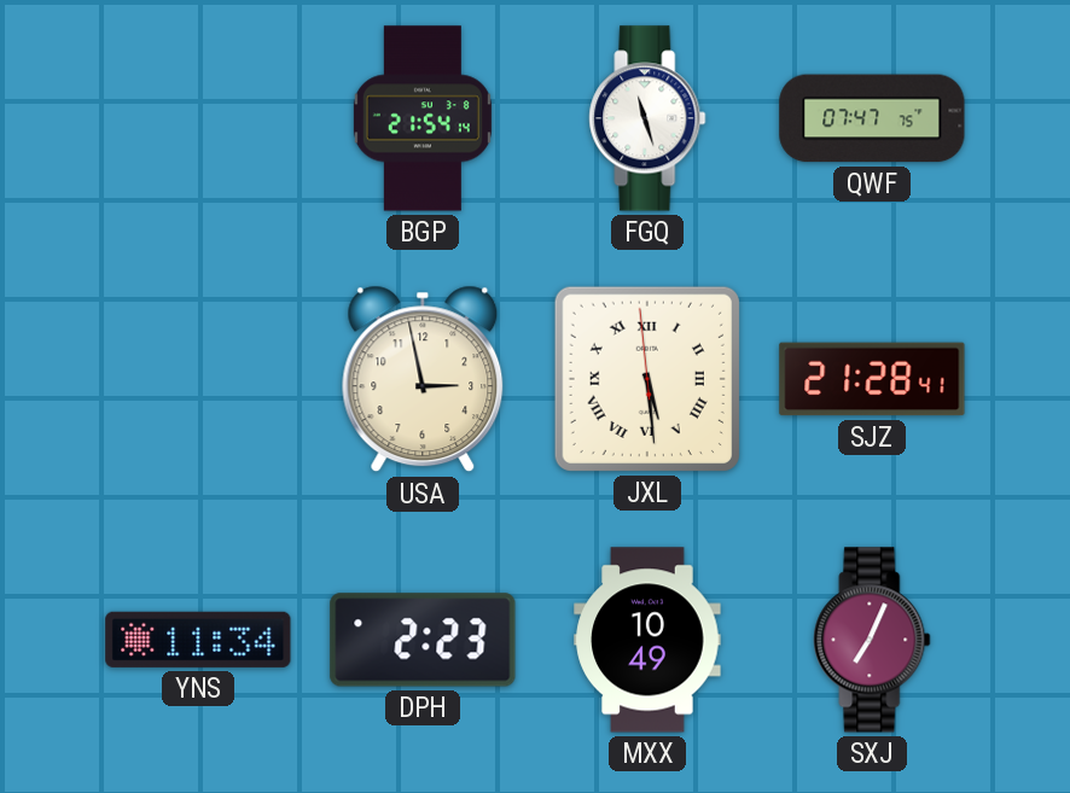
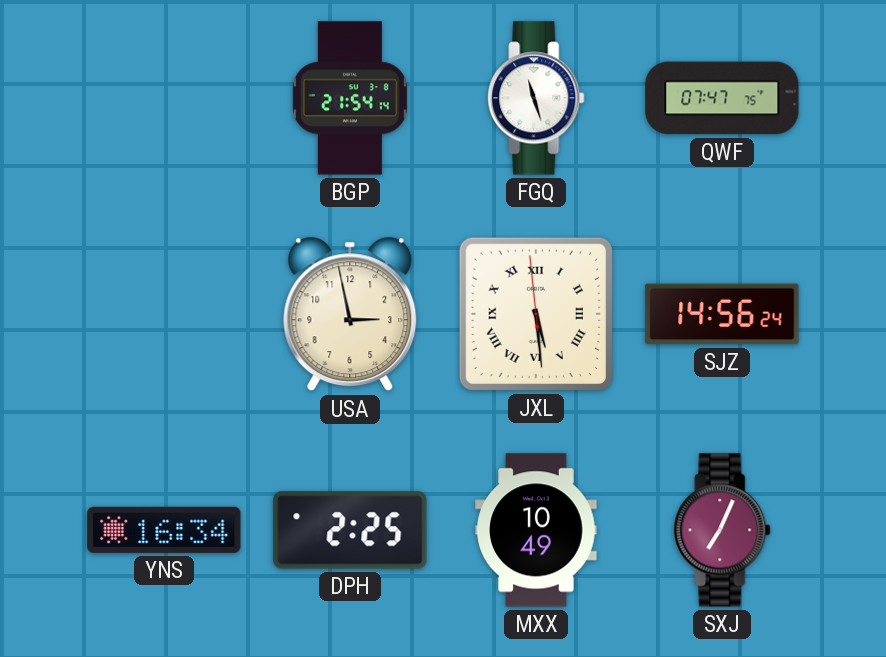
SJZ: 21:28 -> 14:56 (722, 314)
YNS: 11:34 -> 16:34 (164, 530)
DPH: 2:23 -> 2:25 (350, 530)
